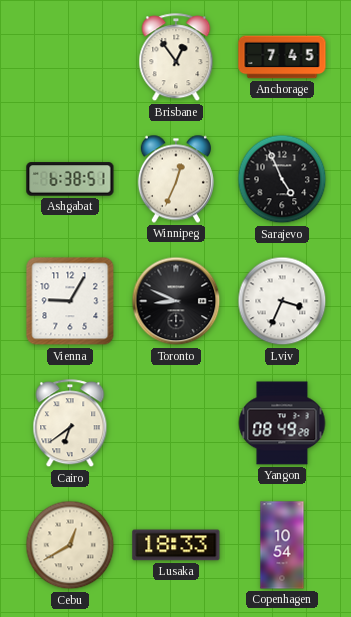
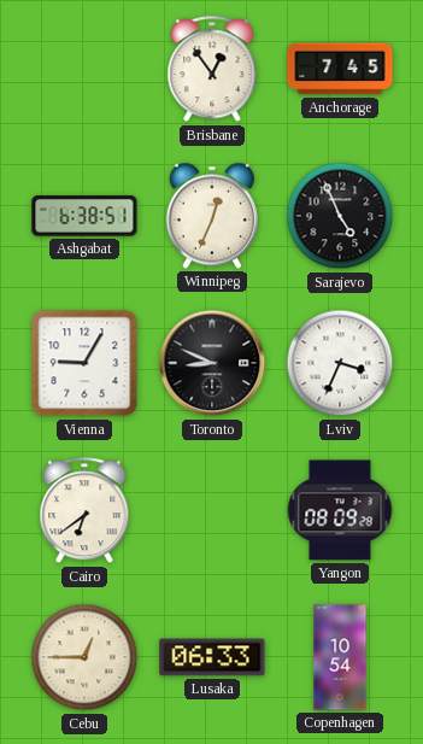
Yangon: 08:49 -> 08:09 (340, 510)
Cebu: 12:40 -> 12:45 (84, 657)
Lusaka: 18:33 -> 06:33 (212, 657)
